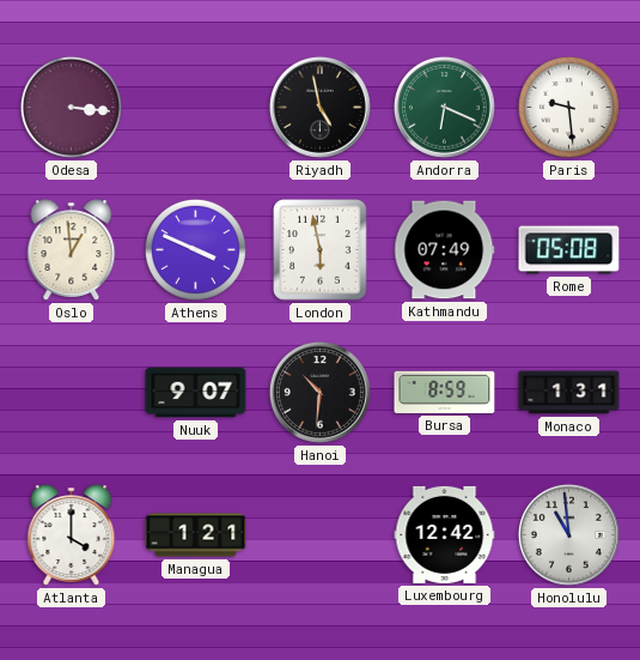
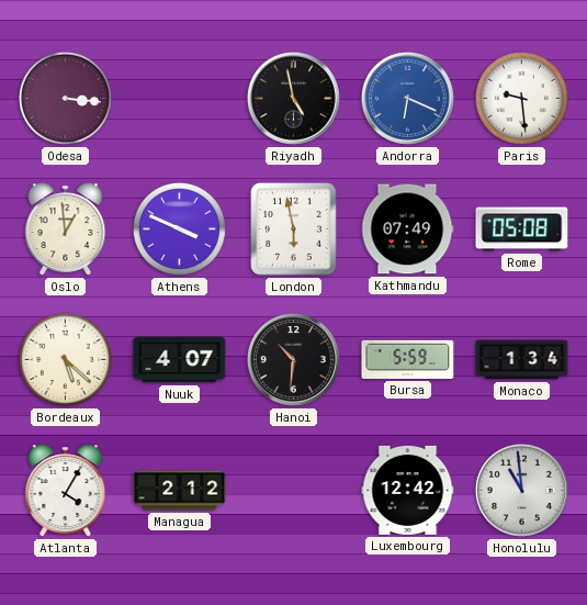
Andorra dial: green -> blue (407, 98)
Bordeaux: none -> 5:22 (65, 359)
Nuuk: 9:07 -> 4:07 (180, 360)
Bursa: 8:59 -> 5:59 (408, 359)
Monaco: 1:31 -> 1:34 (522, 360)
Atlanta: 4:00 -> 4:05 (66, 491)
Managua: 1:21 -> 2:12 (180, 491)
